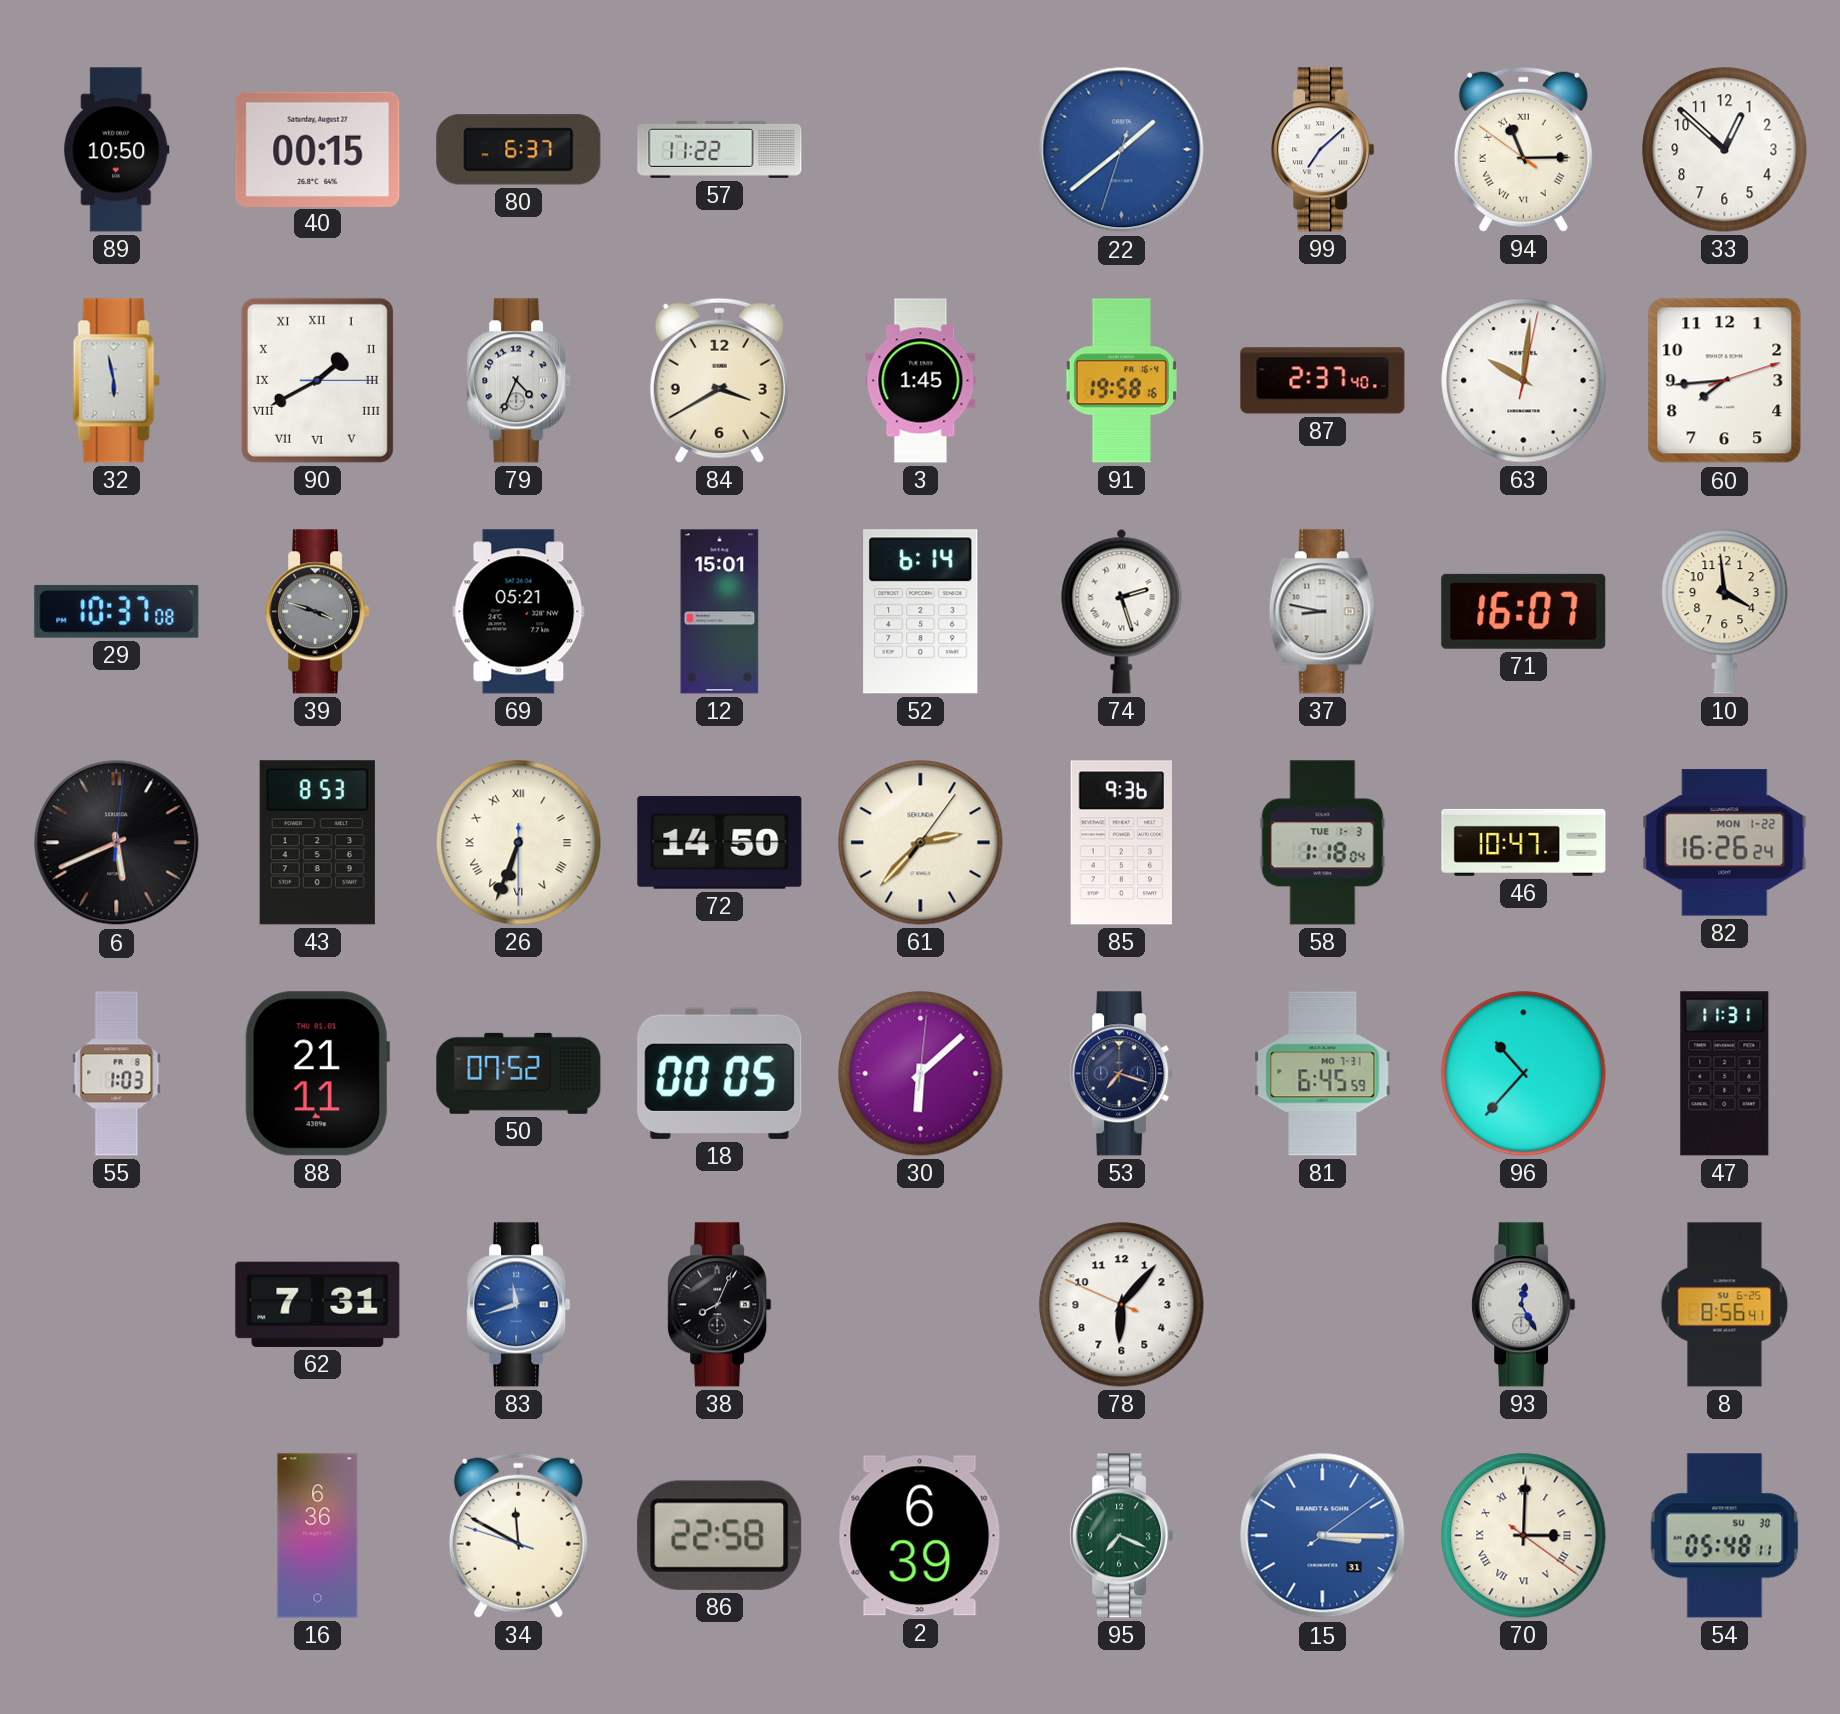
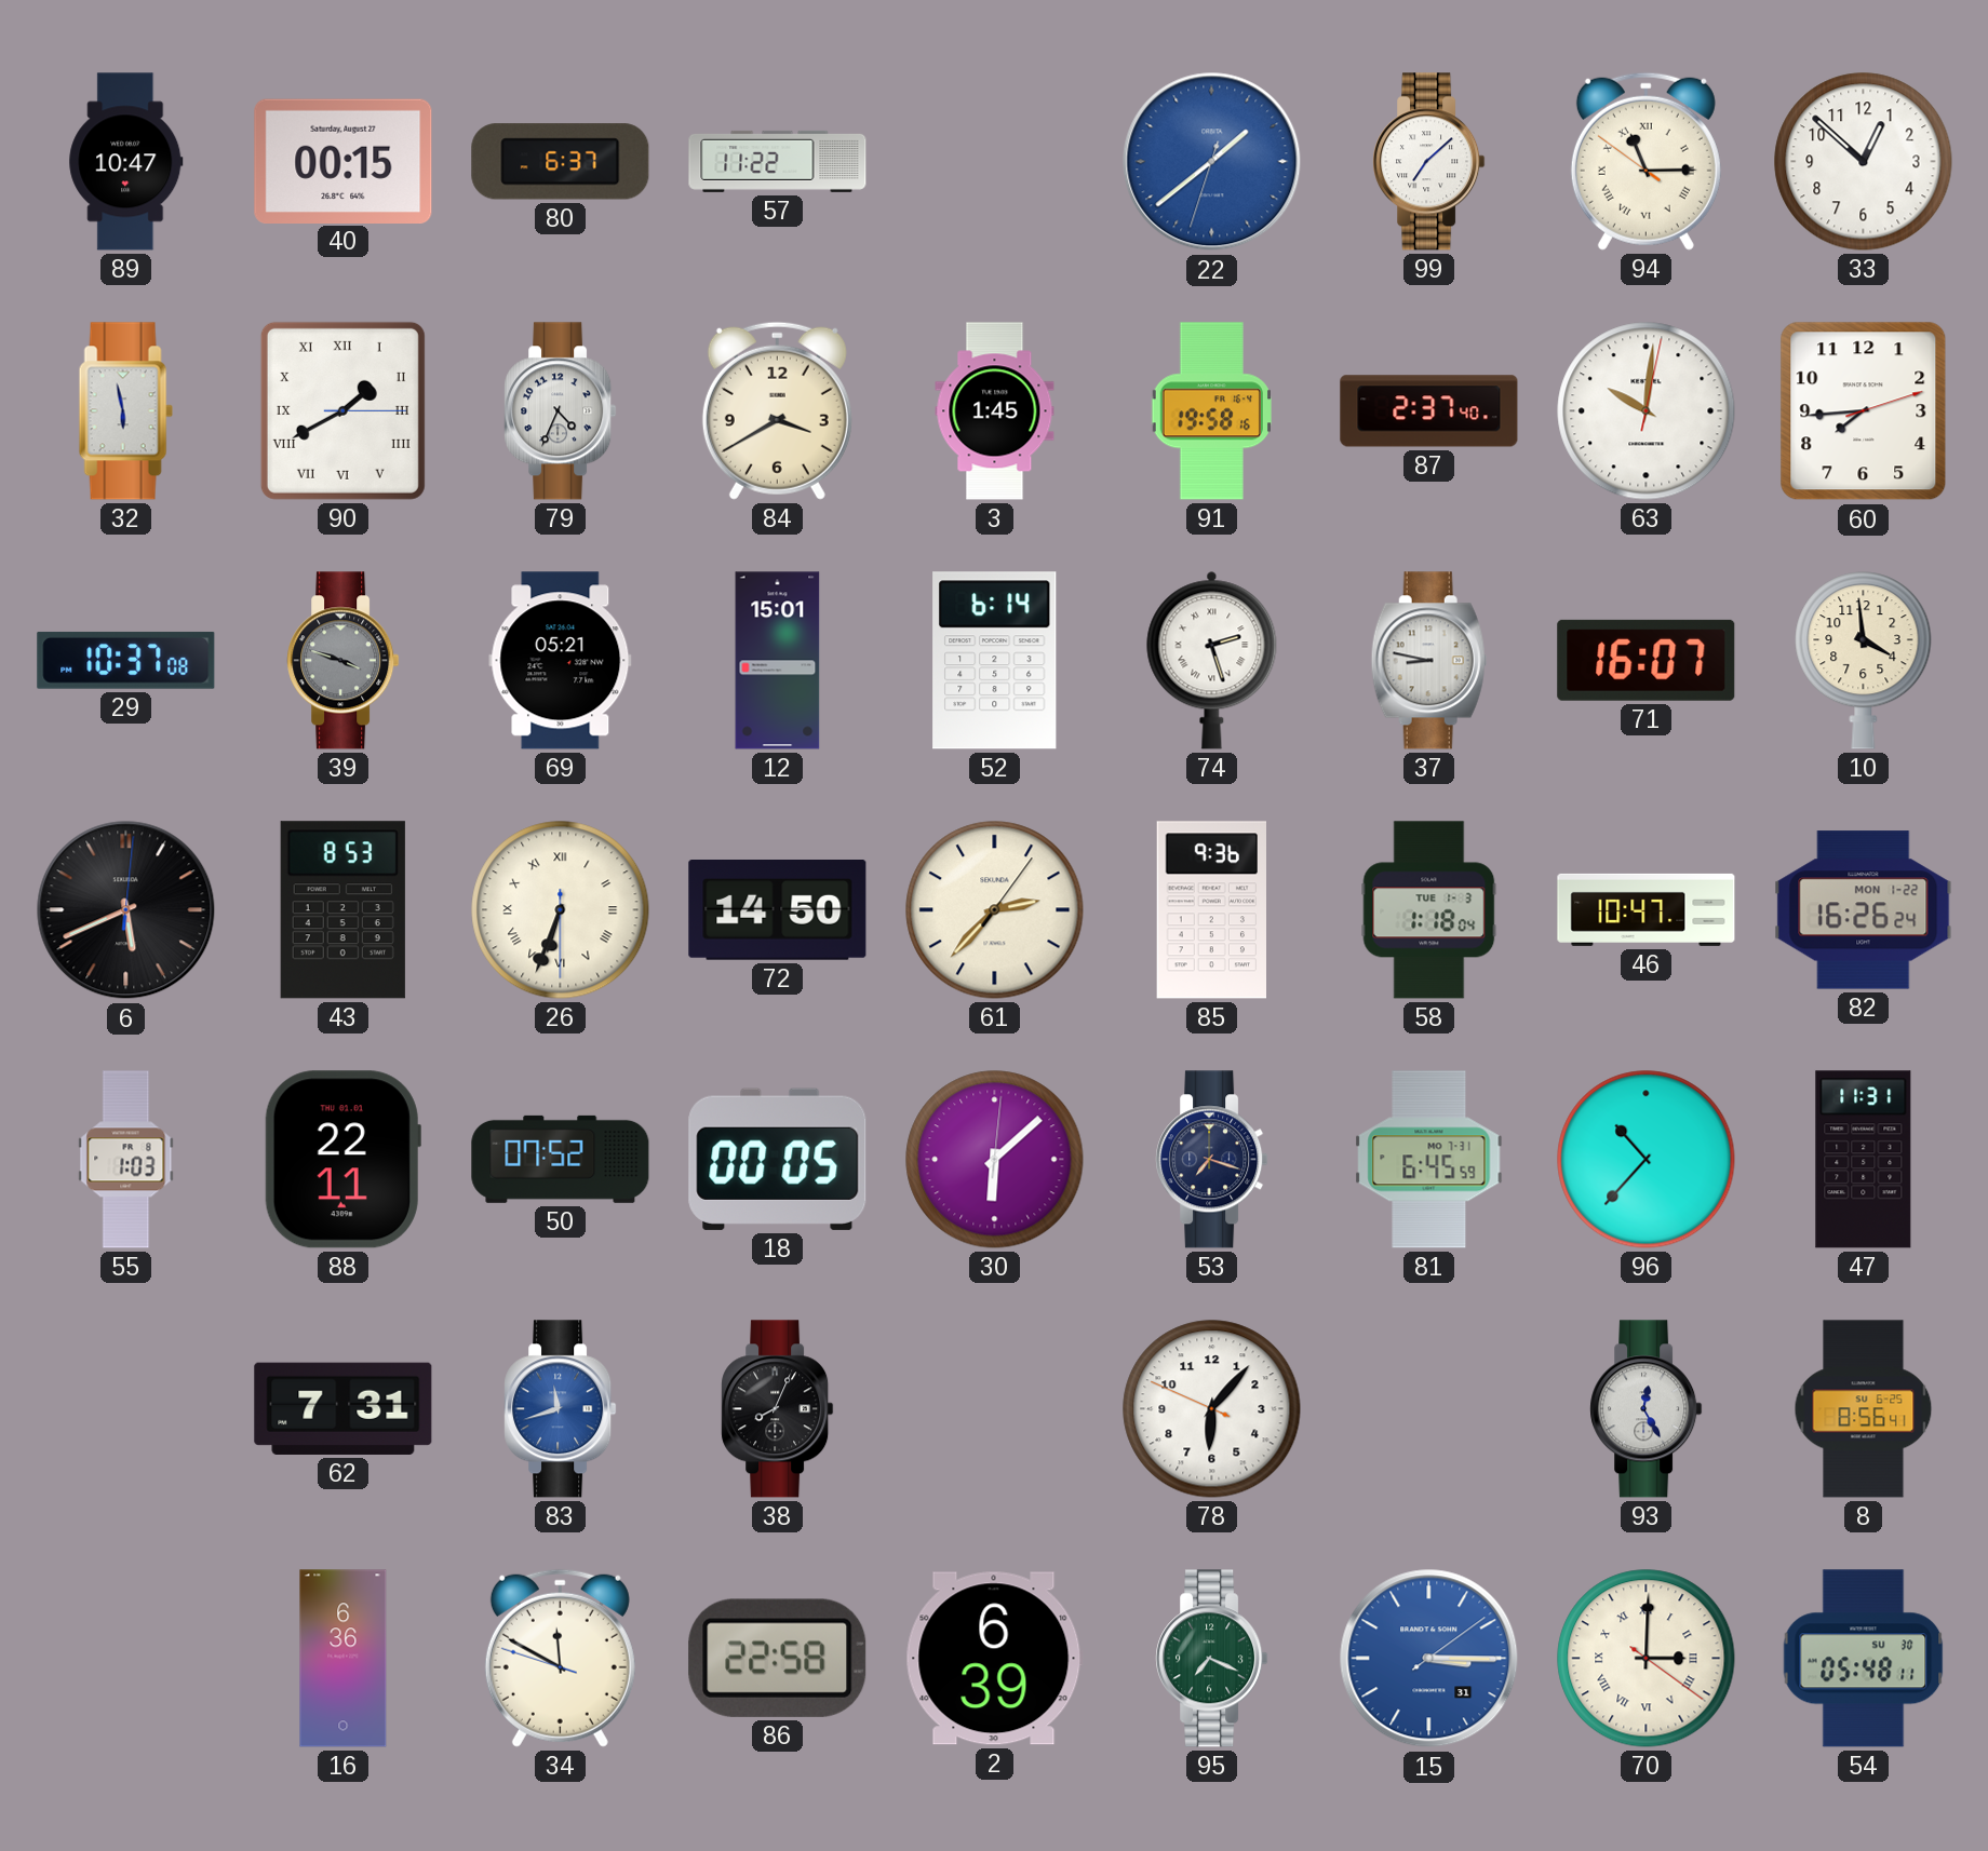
89: 10:50 -> 10:47 (126, 162)
88: 21:11 -> 22:11 (342, 1160)
